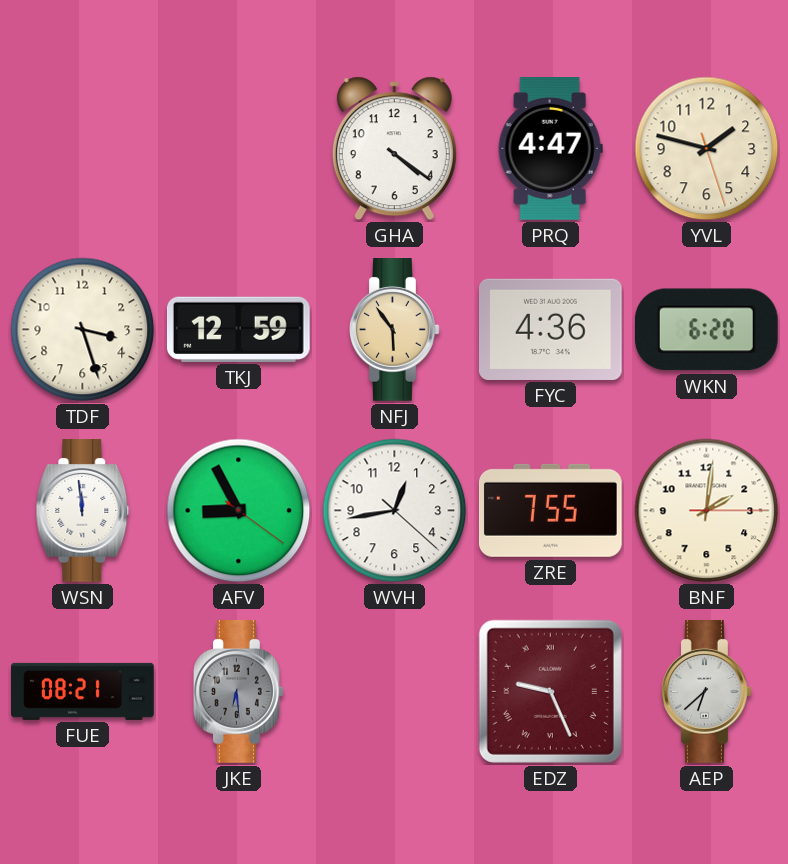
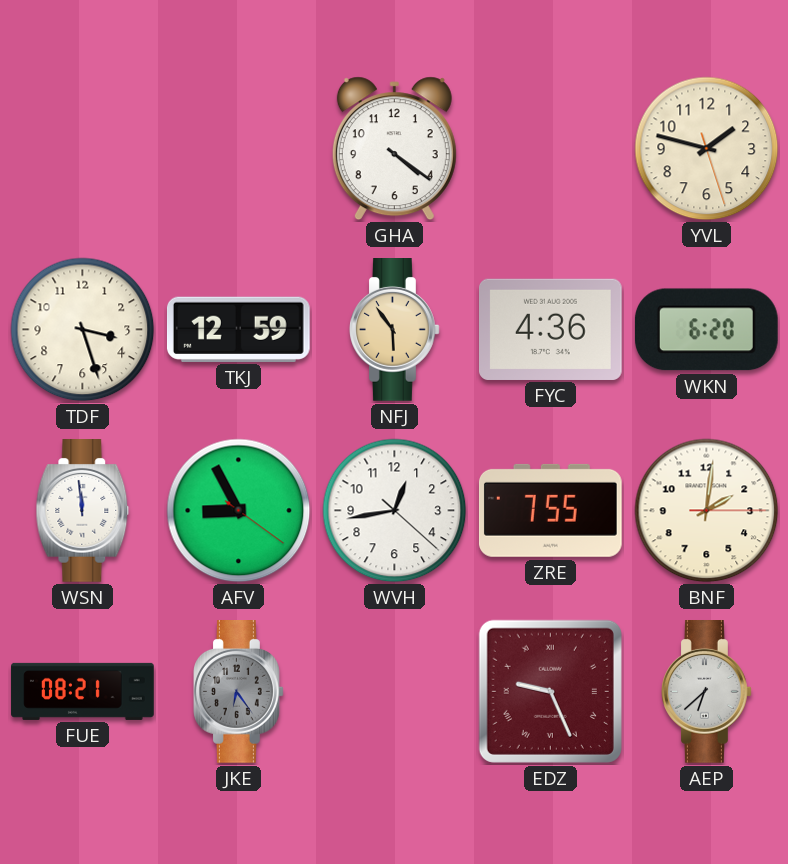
PRQ: 4:47 -> none (550, 149)
JKE: 6:29 -> 6:24 (239, 692)
